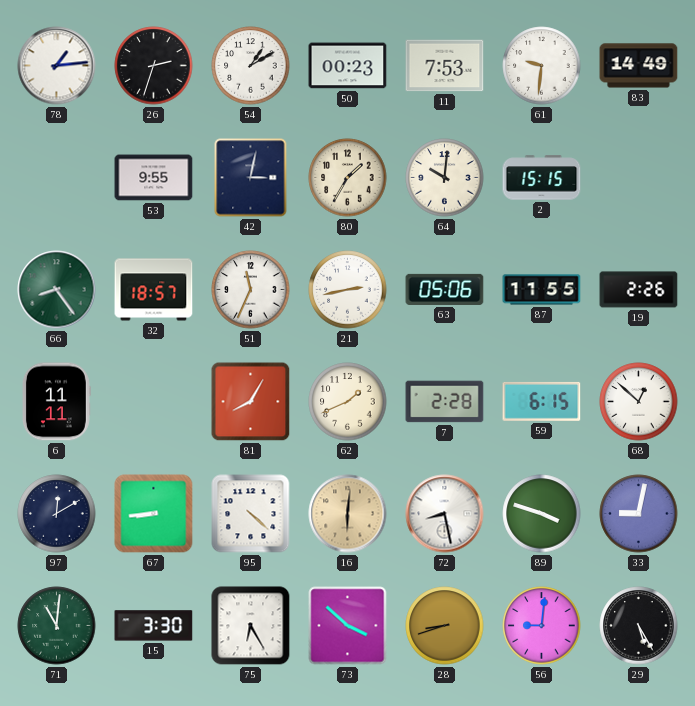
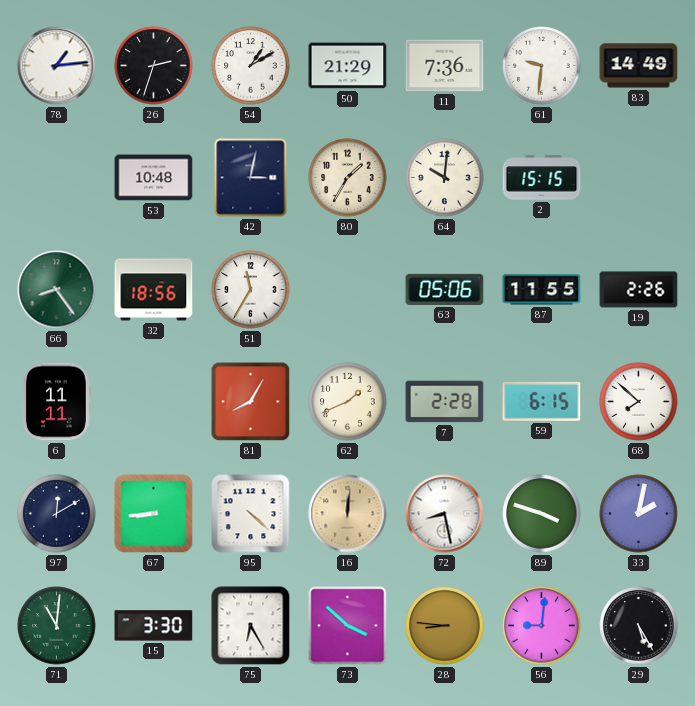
50: 00:23 -> 21:29 (348, 66)
11: 7:53 -> 7:36 (445, 66)
53: 9:55 -> 10:48 (154, 178)
32: 18:57 -> 18:56 (154, 290)
51: 11:34 -> 11:35 (251, 290)
21: 2:43 -> none (348, 290)
68: 12:52 -> 7:52 (639, 402)
16: 6:01 -> 12:01 (348, 514)
33: 9:02 -> 2:02 (639, 514)
28: 8:42 -> 8:46 (445, 626)
